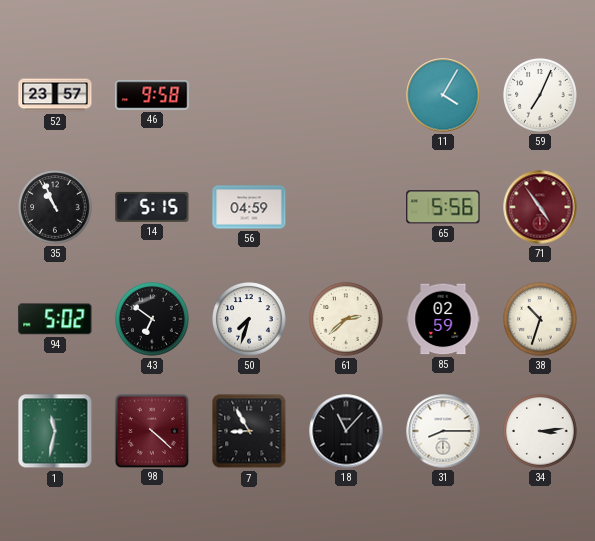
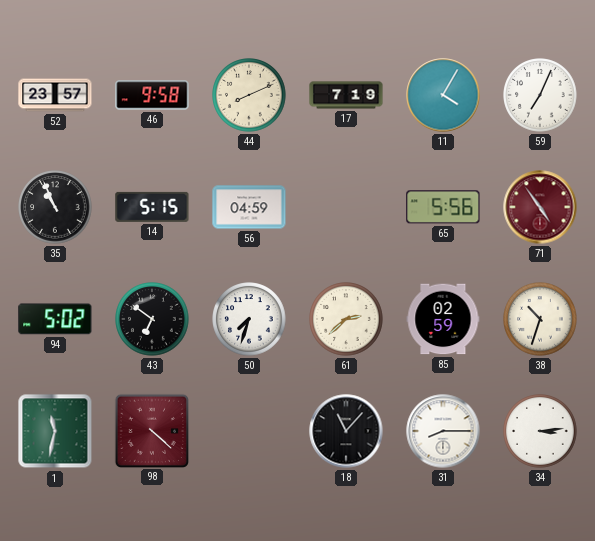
44: none -> 8:11 (249, 95)
17: none -> 7:19 (346, 95)
7: 8:55 -> none (249, 431)
